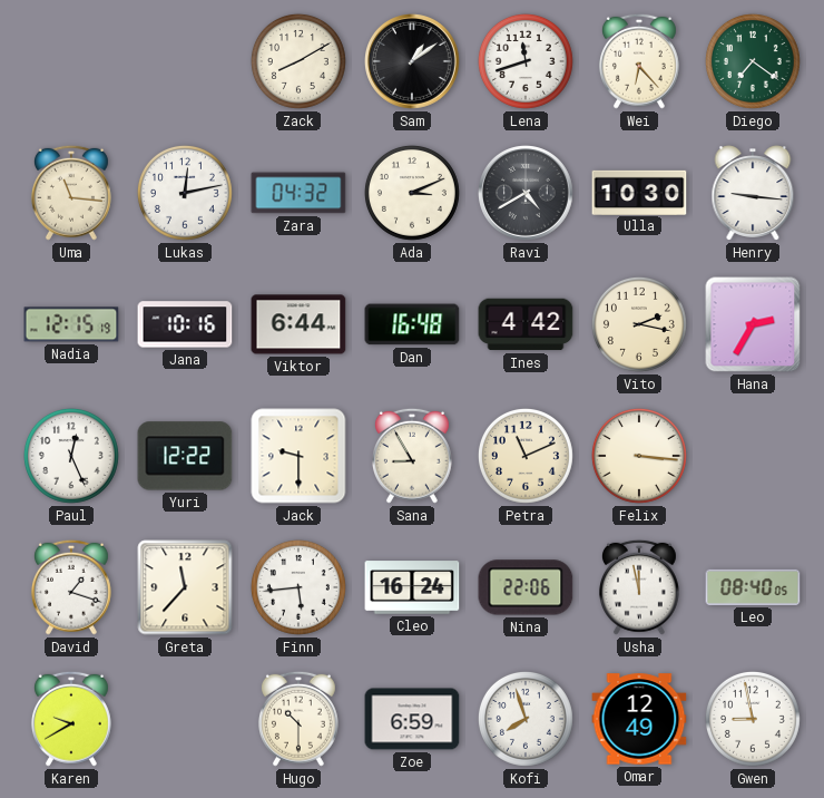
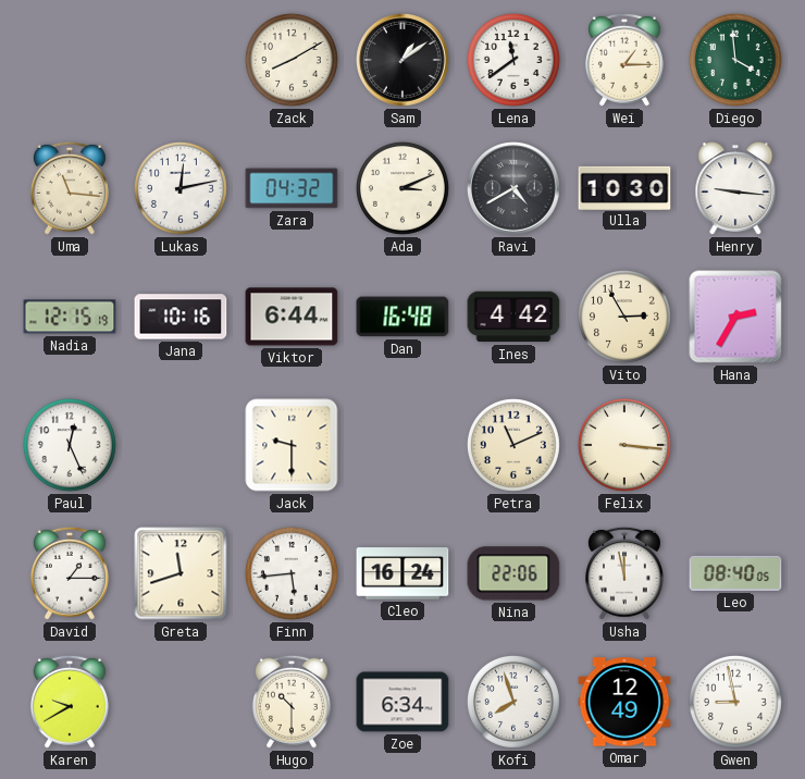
Lena: 11:42 -> 11:39 (513, 60)
Wei: 6:23 -> 1:15 (624, 60)
Diego: 7:21 -> 3:59 (735, 60)
Vito: 2:17 -> 2:55 (624, 317)
Yuri: 12:22 -> none (185, 456)
Sana: 8:55 -> none (412, 456)
David: 1:18 -> 1:15 (70, 573)
Greta: 11:37 -> 11:42 (181, 573)
Zoe: 6:59 -> 6:34 (403, 702)
